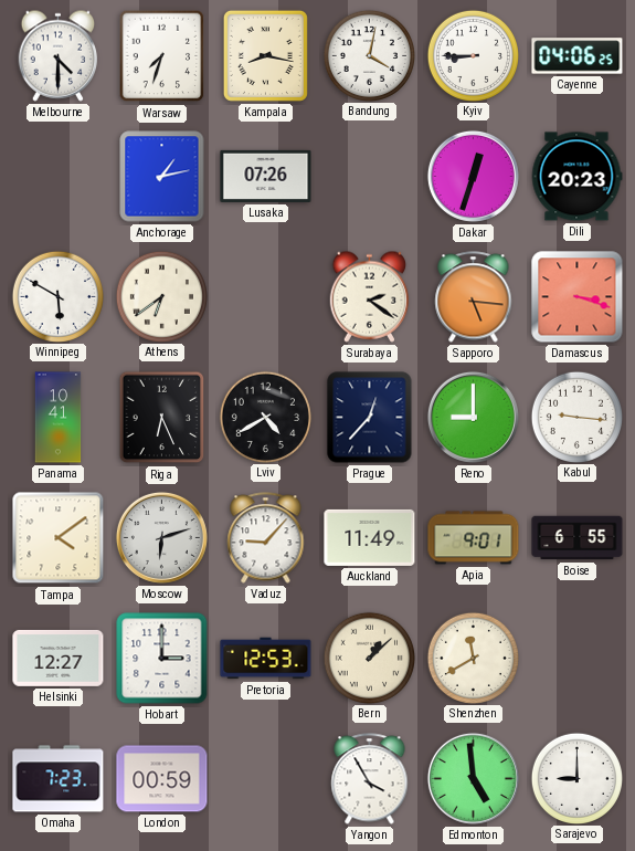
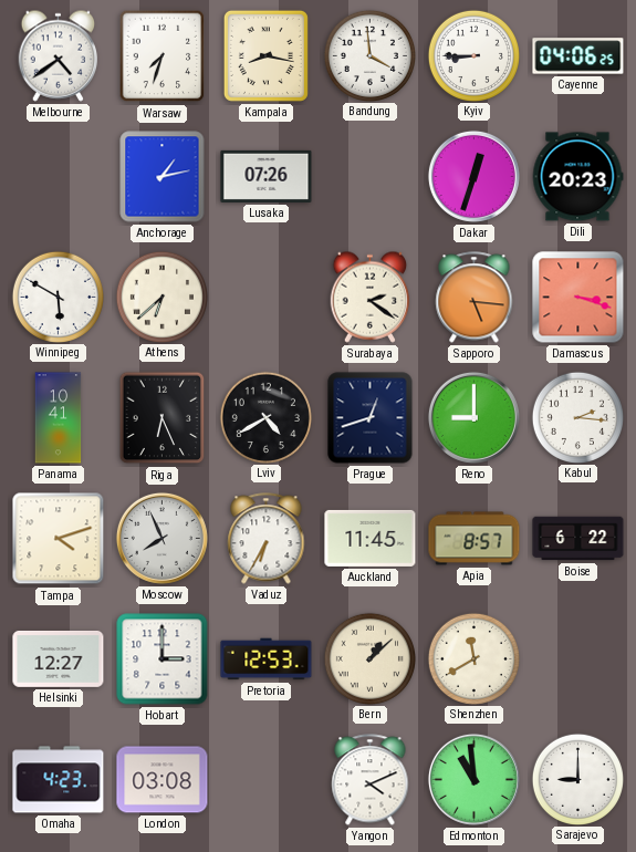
Melbourne: 4:30 -> 4:39 (59, 55)
Bandung: 4:02 -> 3:59 (369, 55)
Athens: 6:39 -> 6:38 (161, 297)
Prague: 12:37 -> 12:42 (371, 418)
Kabul: 9:16 -> 2:16 (577, 417)
Tampa: 4:09 -> 4:12 (59, 539)
Moscow: 6:12 -> 7:56 (161, 538)
Vaduz: 9:07 -> 6:35 (267, 539)
Auckland: 11:49 -> 11:45 (371, 538)
Apia: 9:01 -> 8:57 (475, 539)
Boise: 6:55 -> 6:22 (578, 539)
Omaha: 7:23 -> 4:23 (59, 780)
London: 00:59 -> 03:08 (163, 780)
Yangon: 3:55 -> 4:11 (371, 780)
Edmonton: 4:59 -> 10:59 (473, 779)
